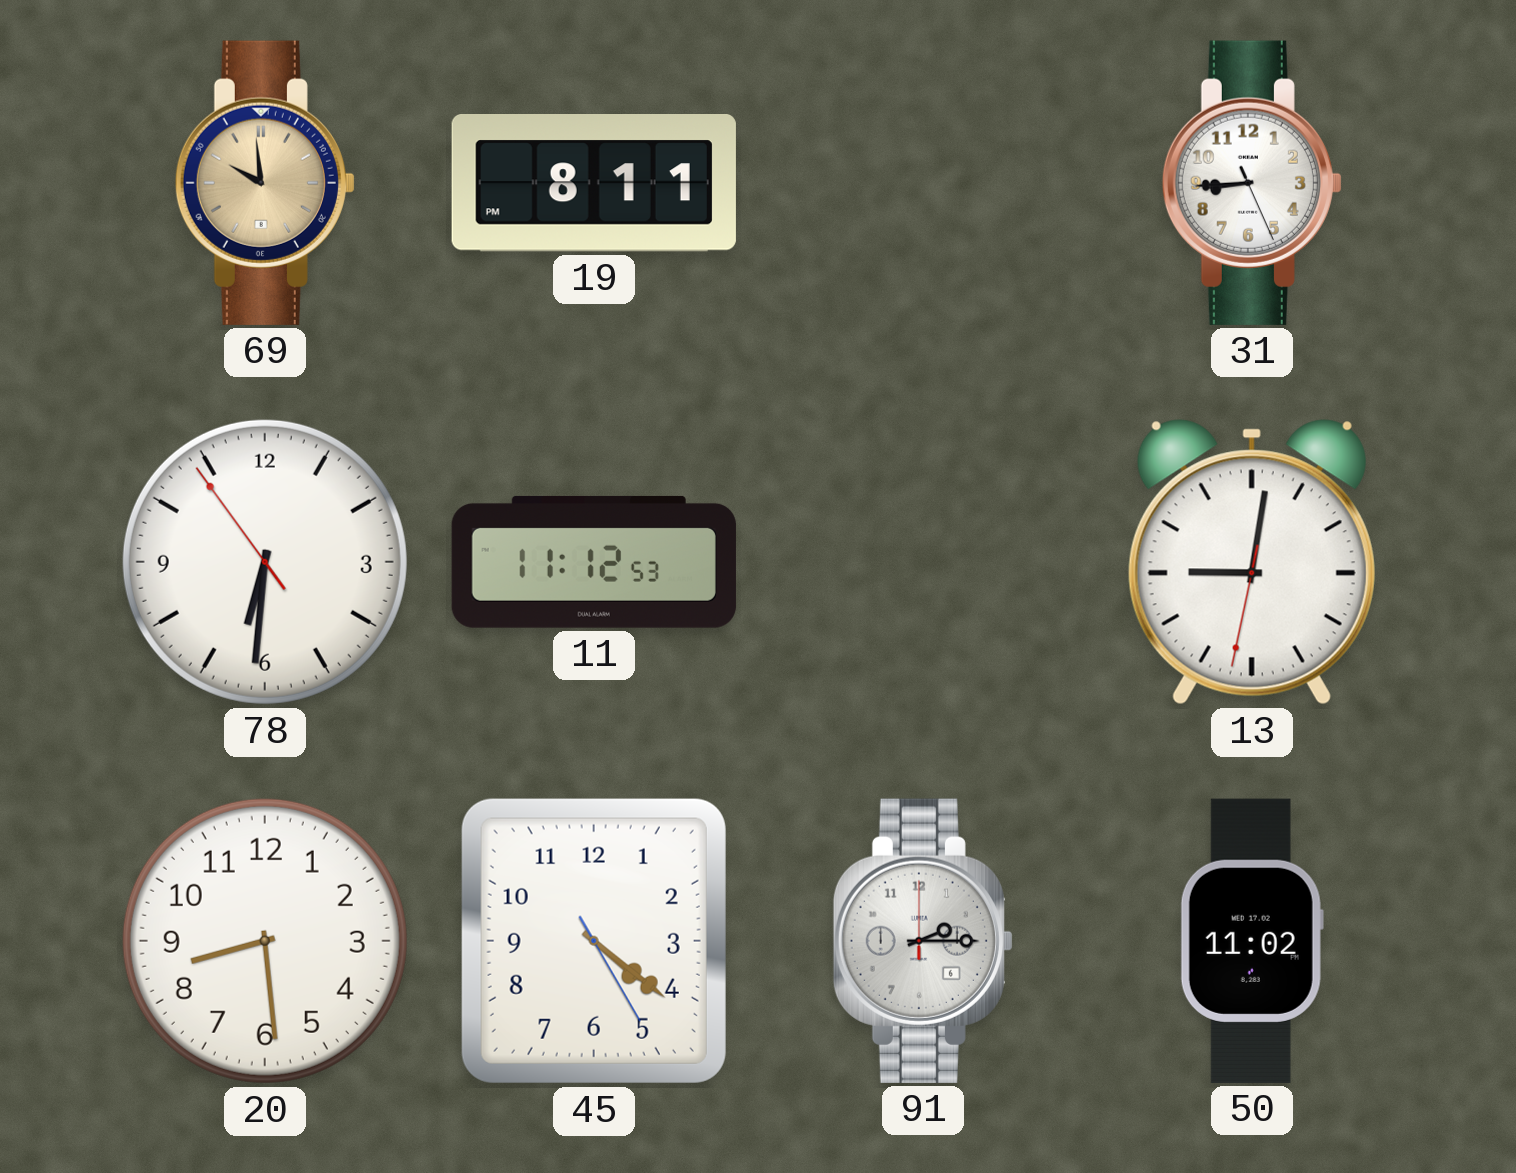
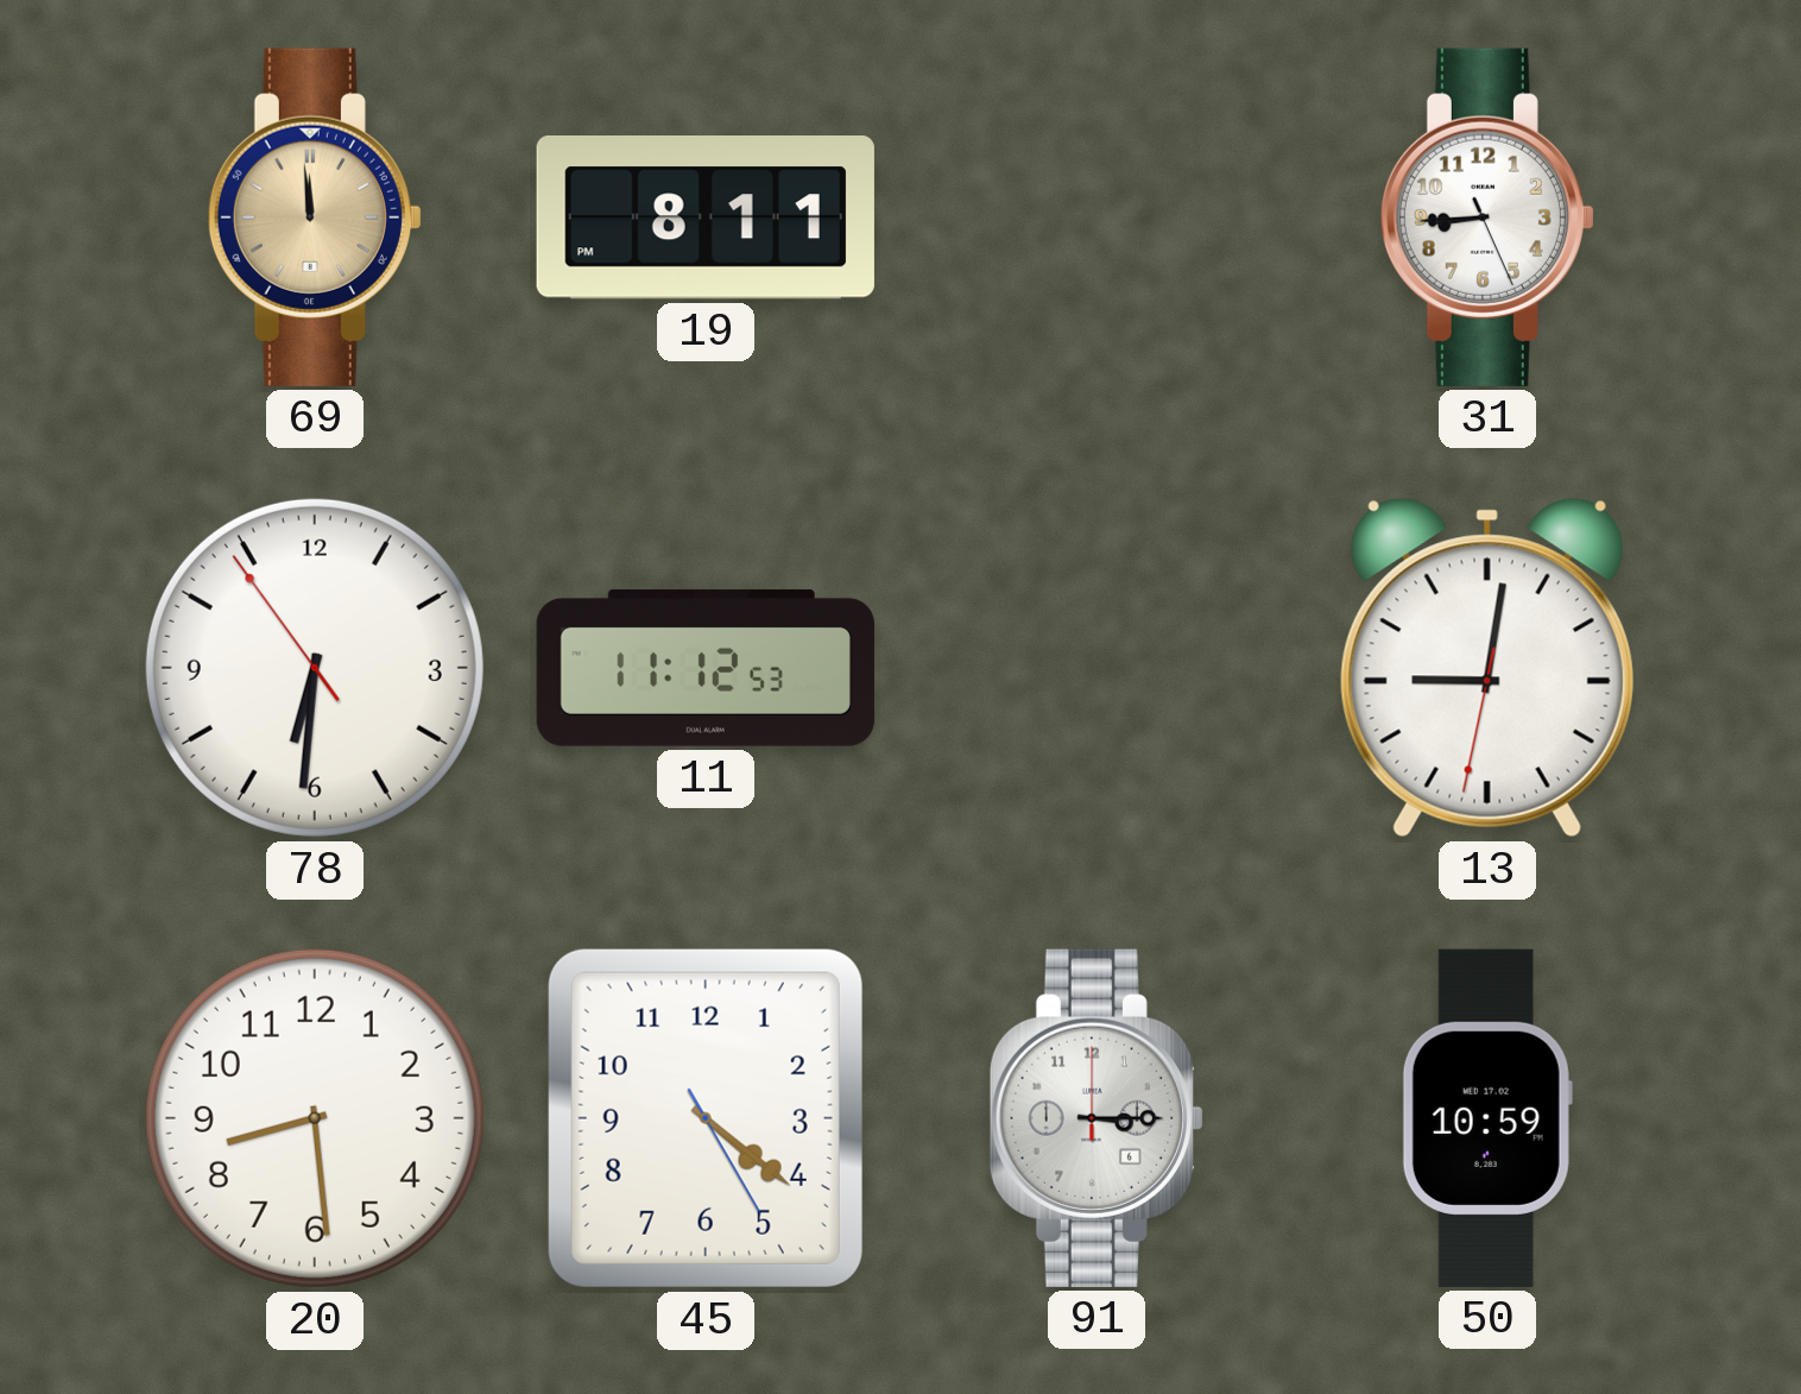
69: 9:59 -> 11:59 (315, 217)
91: 2:15 -> 3:15 (1097, 1118)
50: 11:02 -> 10:59 (1487, 1118)
